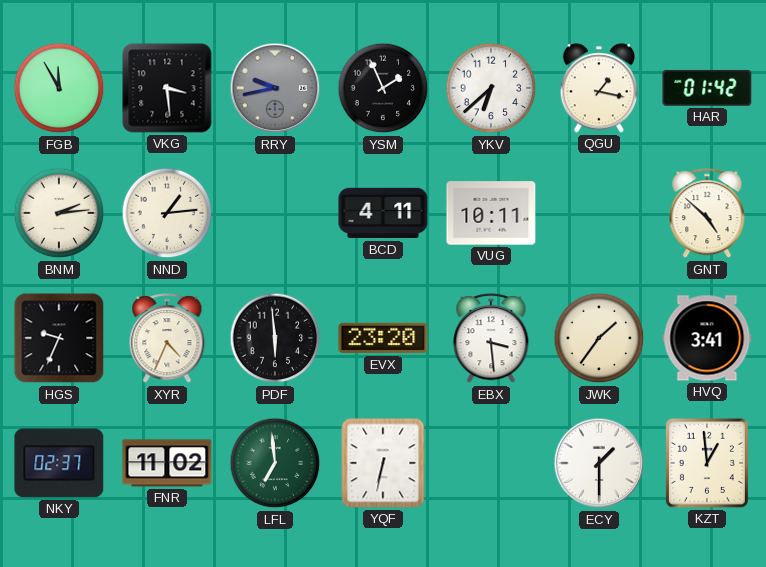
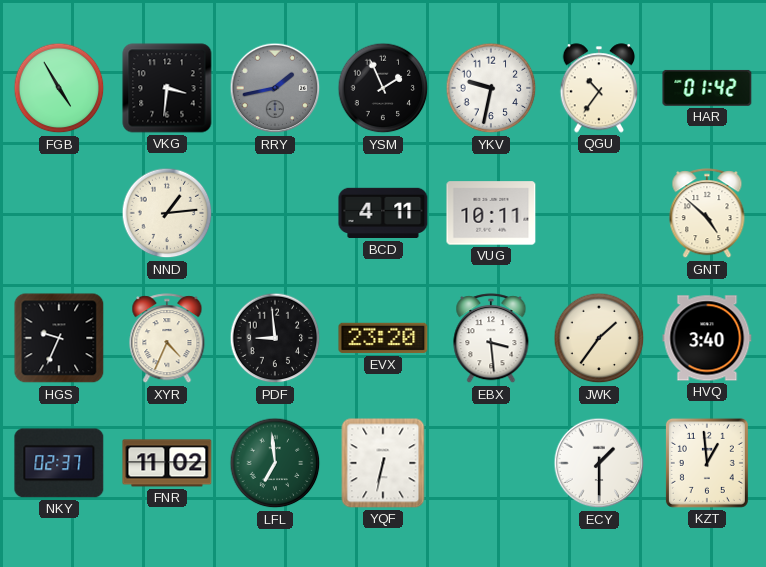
FGB: 11:55 -> 4:55 (59, 88)
VKG: 3:29 -> 3:31 (167, 88)
RRY: 9:43 -> 1:43 (275, 88)
YKV: 6:38 -> 9:32 (491, 88)
QGU: 1:17 -> 10:36 (599, 88)
BNM: 2:14 -> none (59, 213)
PDF: 5:59 -> 8:59 (275, 338)
HVQ: 3:41 -> 3:40 (707, 338)
